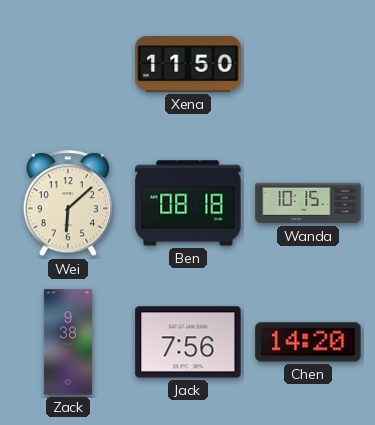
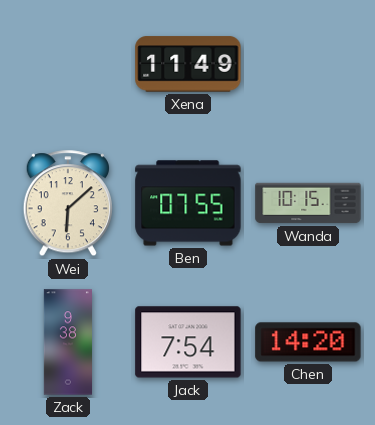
Xena: 11:50 -> 11:49 (188, 64)
Ben: 08:18 -> 07:55 (188, 203)
Jack: 7:56 -> 7:54 (188, 342)
